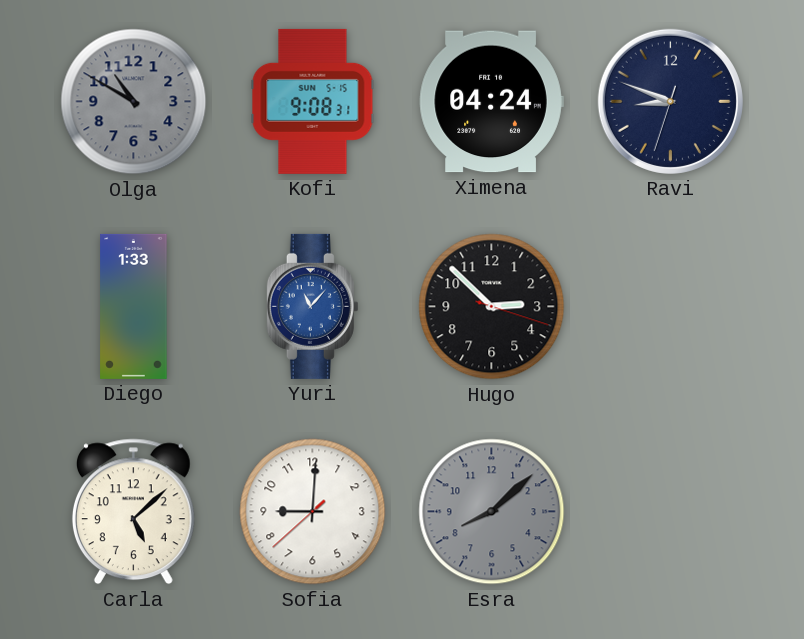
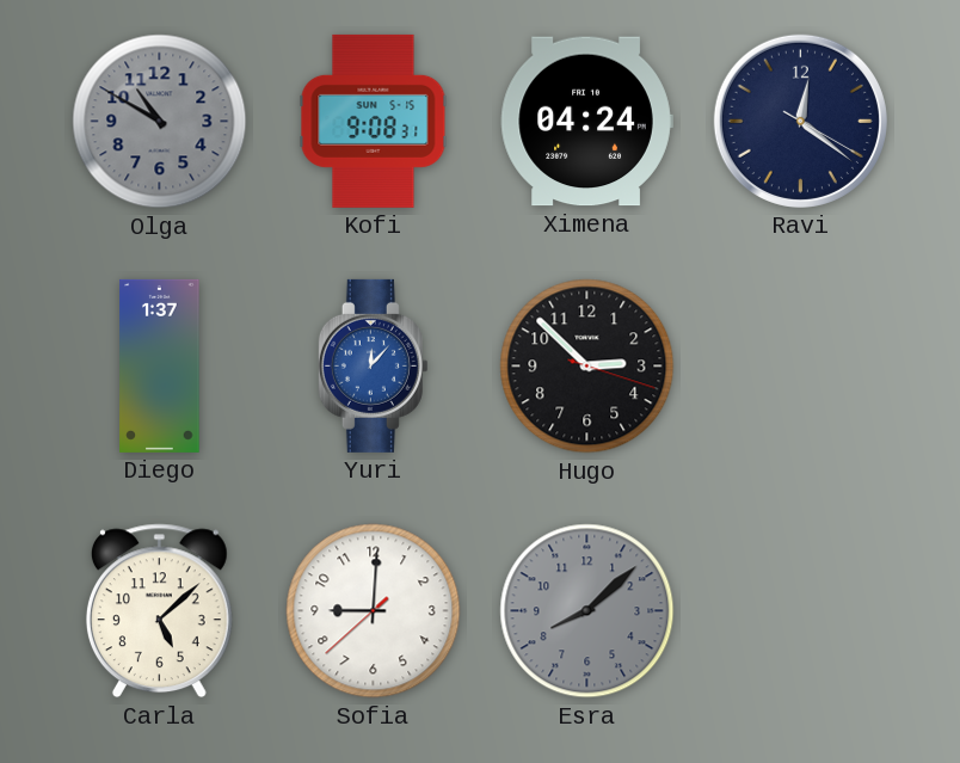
Ravi: 8:48 -> 12:21 (800, 121)
Diego: 1:33 -> 1:37 (160, 365)
Yuri: 11:07 -> 12:07 (373, 365)
